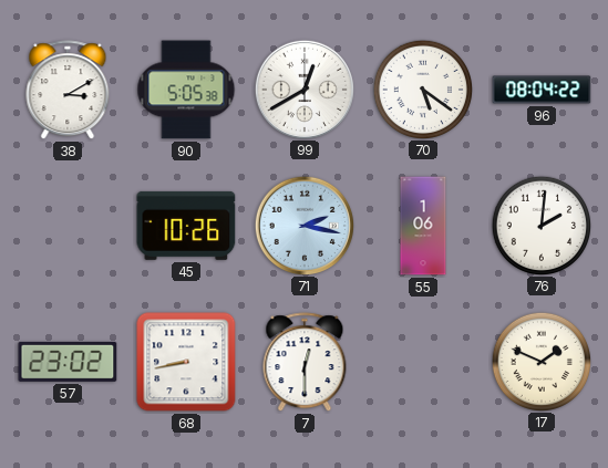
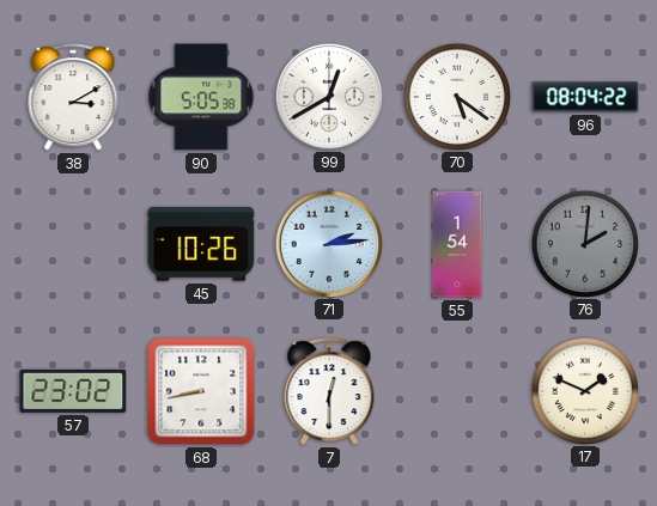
71: 2:17 -> 2:14 (328, 243)
55: 1:06 -> 1:54 (457, 244)
76 dial: white -> grey (584, 243)
